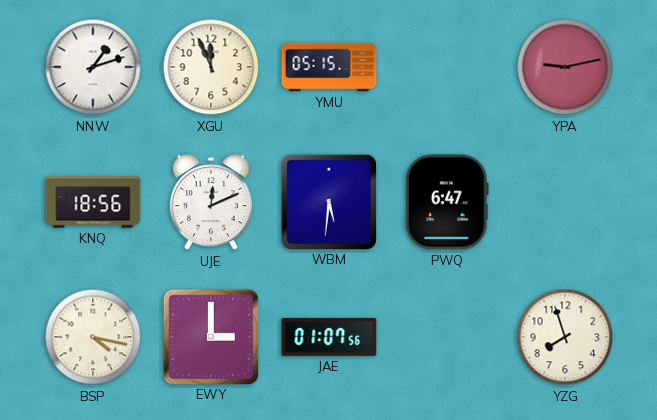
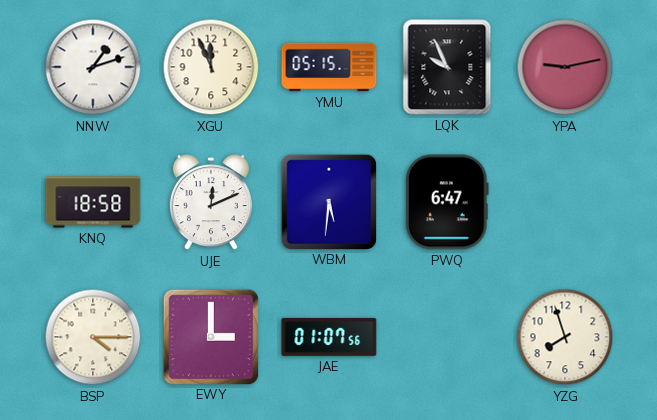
LQK: none -> 9:56 (447, 67)
KNQ: 18:56 -> 18:58 (93, 202)
BSP: 4:17 -> 4:15 (93, 337)
